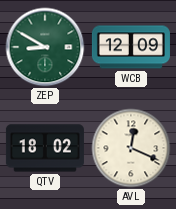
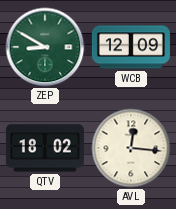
AVL: 12:19 -> 12:16 (131, 148)
